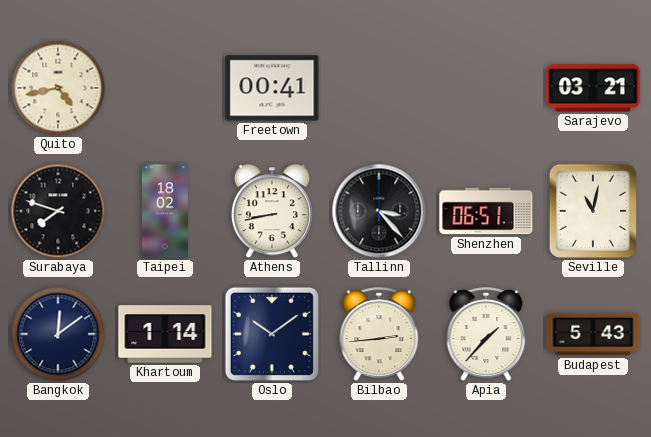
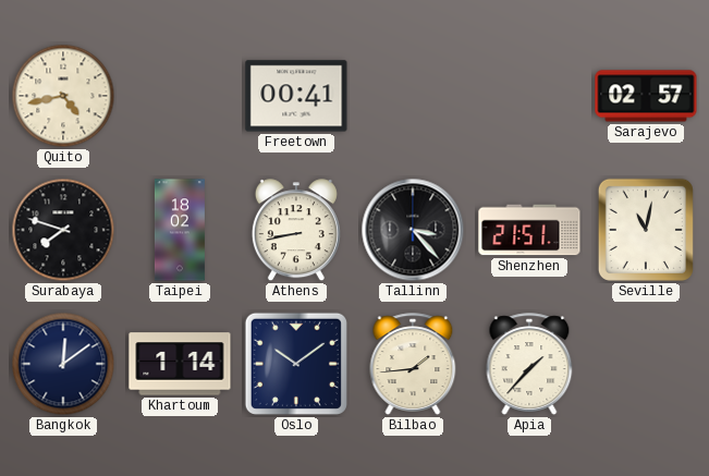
Sarajevo: 03:21 -> 02:57 (646, 96)
Shenzhen: 06:51 -> 21:51 (529, 230)
Bilbao: 2:44 -> 1:44 (413, 364)
Budapest: 5:43 -> none (593, 334)
